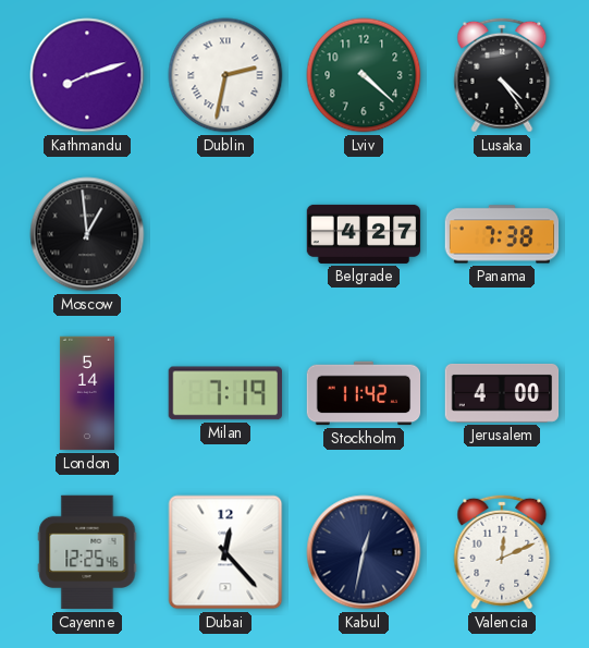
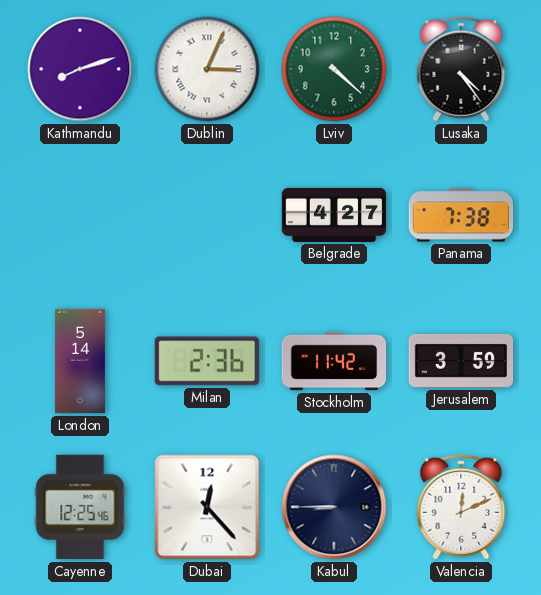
Dublin: 2:32 -> 3:04 (207, 69)
Moscow: 12:59 -> none (87, 234)
Milan: 7:19 -> 2:36 (207, 361)
Jerusalem: 4:00 -> 3:59 (461, 361)
Kabul: 12:32 -> 8:45 (334, 507)
